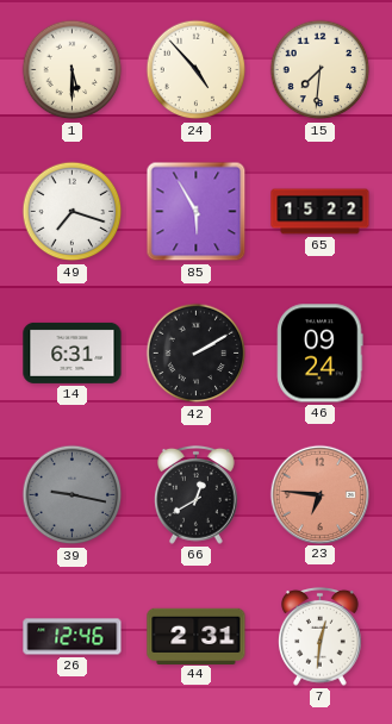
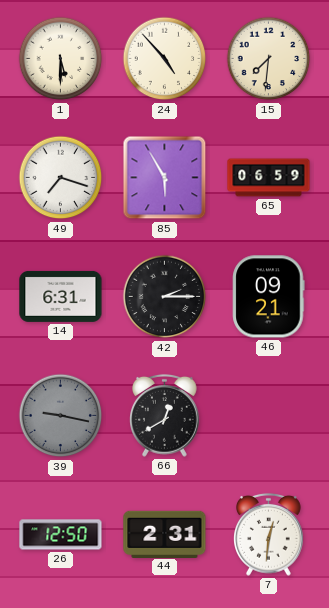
65: 15:22 -> 06:59 (269, 178)
42: 2:10 -> 2:15 (165, 297)
46: 09:24 -> 09:21 (269, 297)
23: 6:46 -> none (319, 494)
26: 12:46 -> 12:50 (61, 535)
